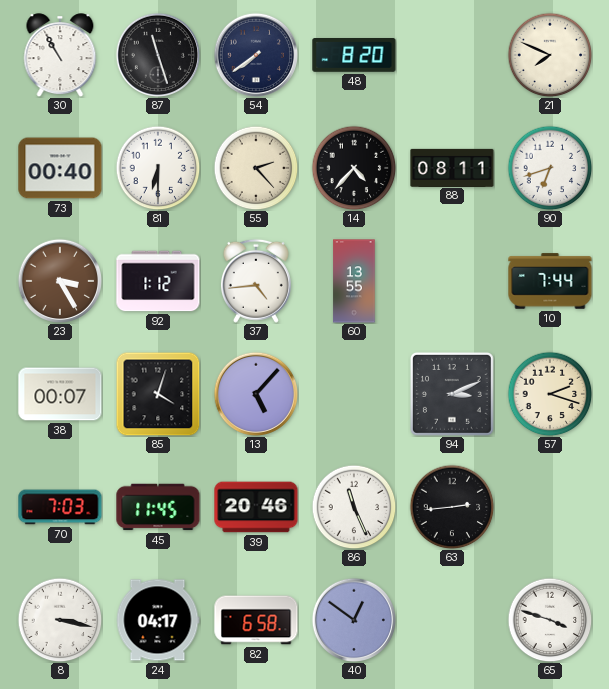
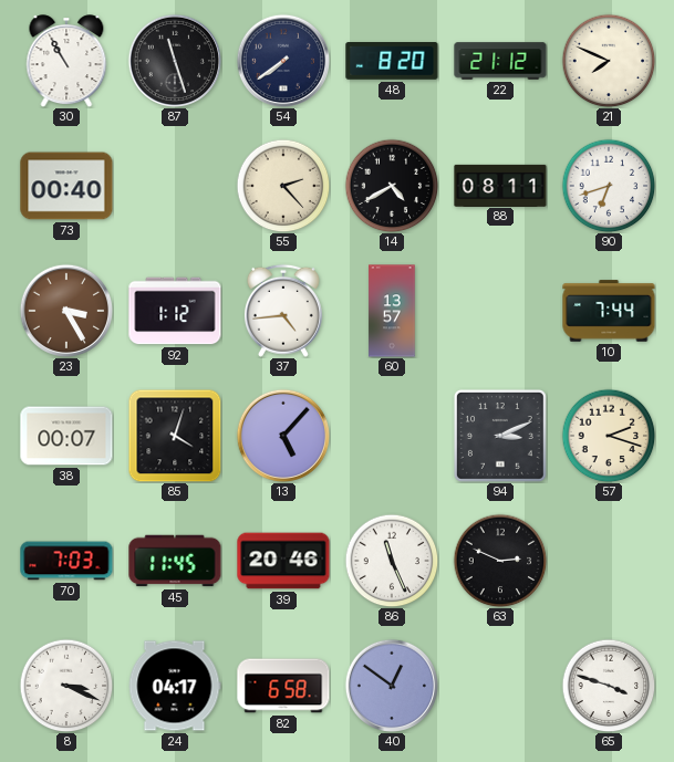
22: none -> 21:12 (500, 61)
81: 6:30 -> none (158, 168)
14: 4:37 -> 4:40 (392, 186)
60: 13:55 -> 13:57 (392, 311)
63: 2:44 -> 2:49 (500, 561)
8: 3:17 -> 3:19 (66, 686)
